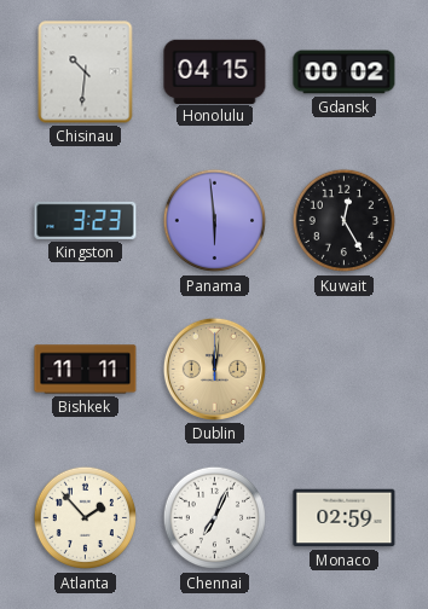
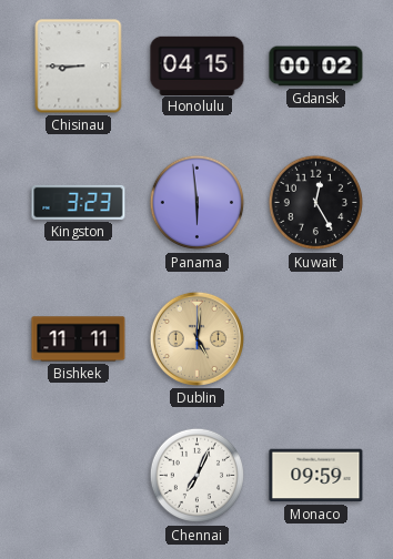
Chisinau: 10:31 -> 8:45 (79, 67)
Dublin: 12:01 -> 5:01 (196, 338)
Atlanta: 1:53 -> none (86, 518)
Monaco: 02:59 -> 09:59 (316, 476)
